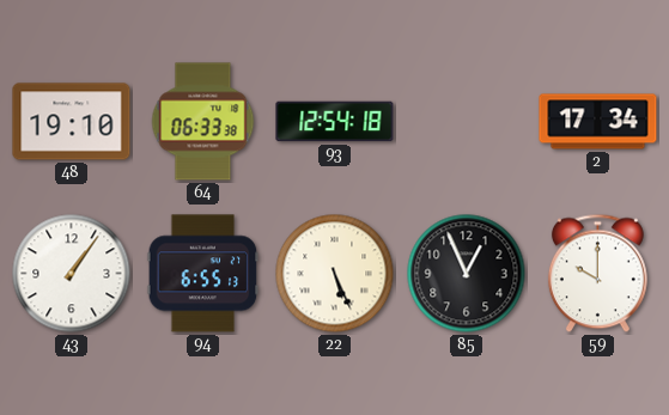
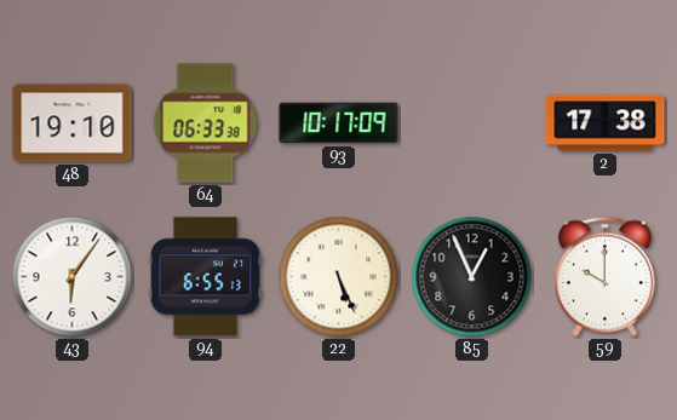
93: 12:54 -> 10:17 (339, 123)
2: 17:34 -> 17:38 (606, 123)
43: 1:06 -> 6:06 (73, 277)
